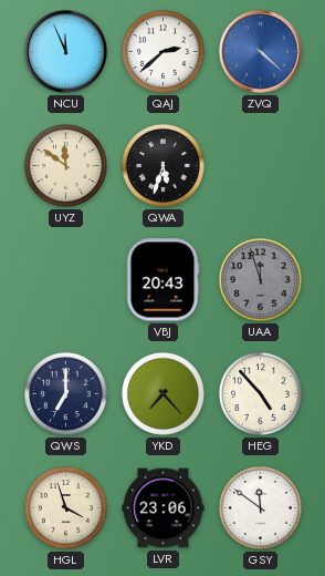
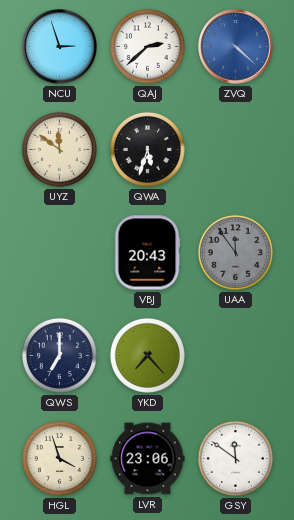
NCU: 11:56 -> 2:57 (60, 47)
UAA: 11:57 -> 11:54 (235, 252)
HEG: 4:53 -> none (260, 393)
